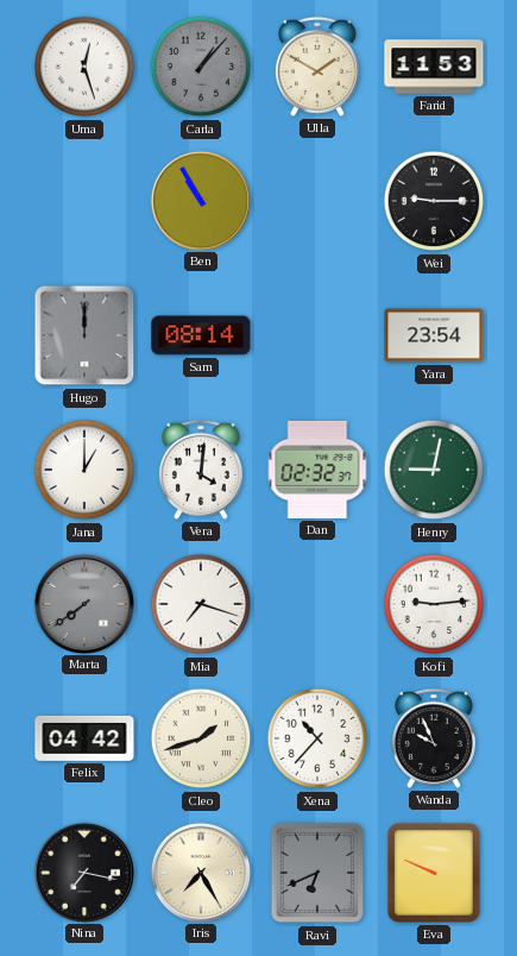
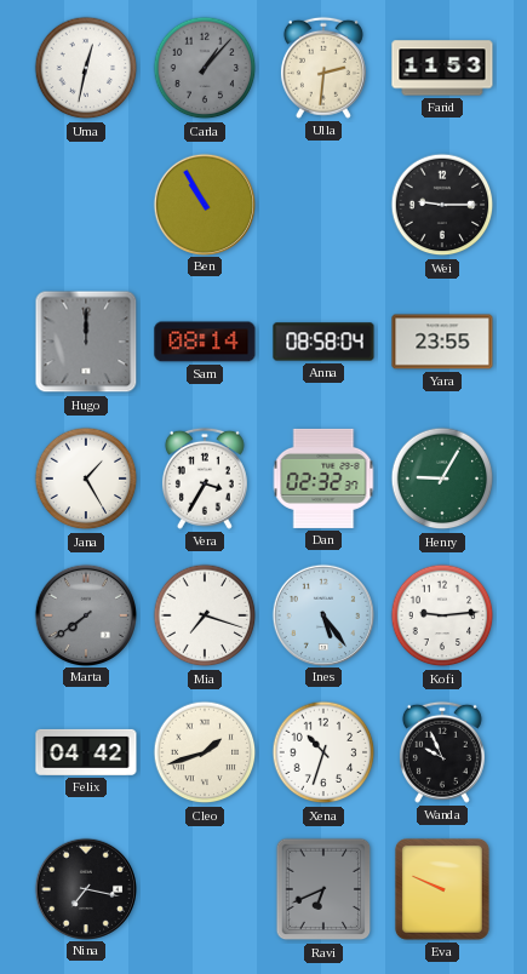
Uma: 12:27 -> 12:32 (86, 68)
Ulla: 1:50 -> 2:31 (323, 68)
Anna: none -> 08:58 (323, 342)
Yara: 23:54 -> 23:55 (442, 342)
Jana: 1:00 -> 1:25 (86, 479)
Vera: 4:01 -> 3:35 (205, 479)
Henry: 9:02 -> 9:05 (442, 479)
Ines: none -> 5:24 (322, 614)
Xena: 10:37 -> 10:33 (323, 752)
Iris: 7:25 -> none (200, 872)
